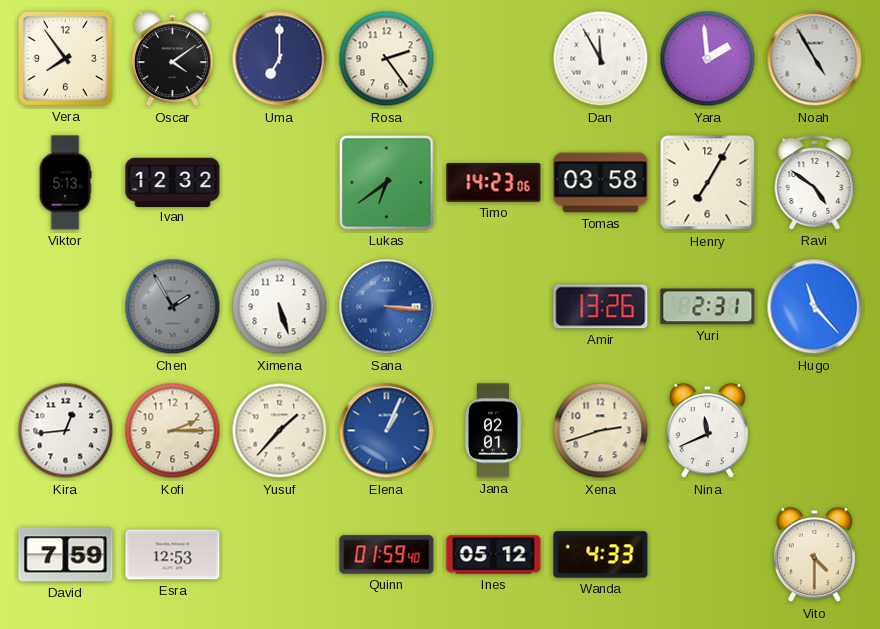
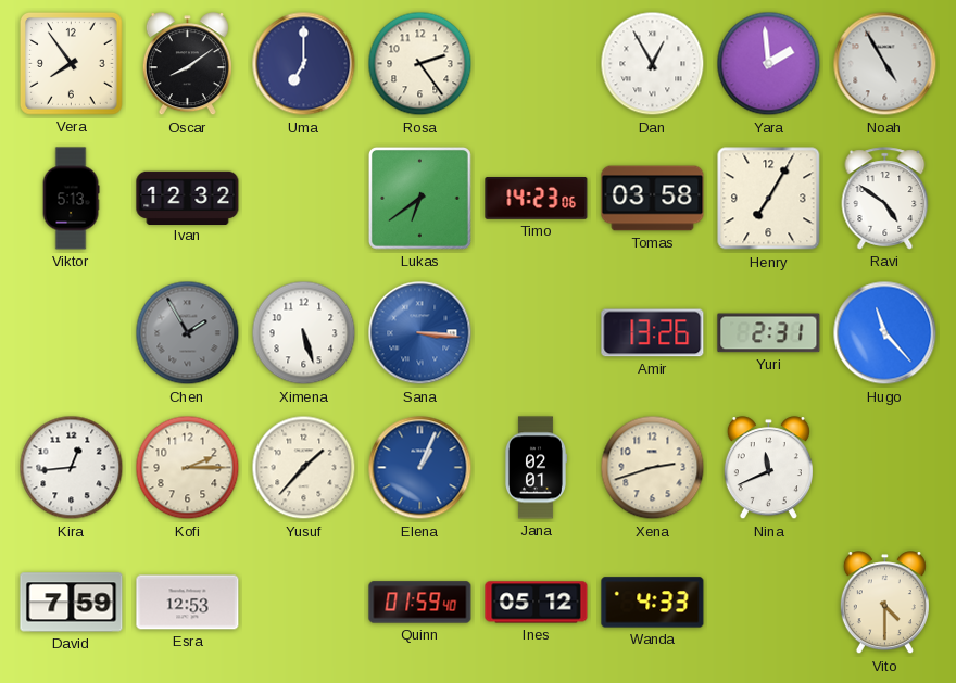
Oscar: 4:09 -> 8:09 (187, 64)
Dan: 11:55 -> 12:55 (653, 64)
